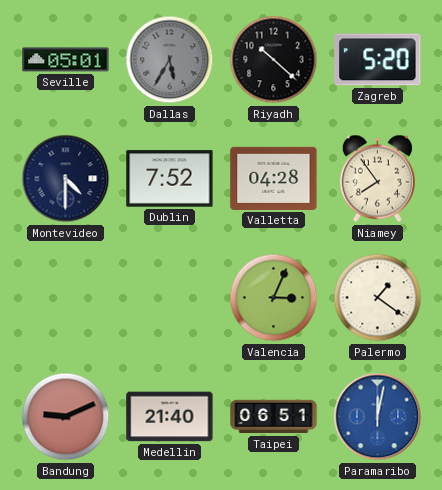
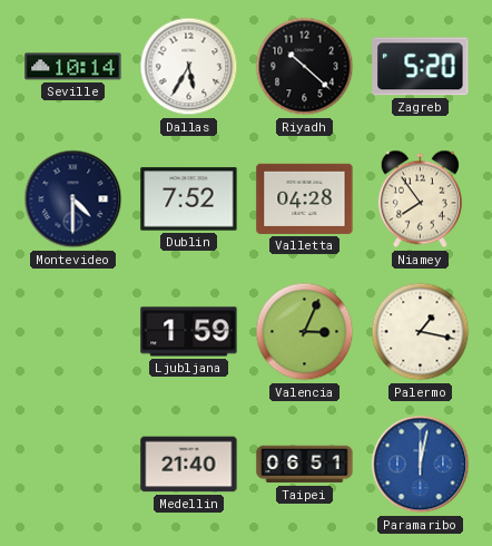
Seville: 05:01 -> 10:14 (73, 67)
Dallas dial: grey -> white (189, 67)
Ljubljana: none -> 1:59 (189, 332)
Palermo: 1:21 -> 1:17 (421, 332)
Bandung: 9:11 -> none (66, 417)
